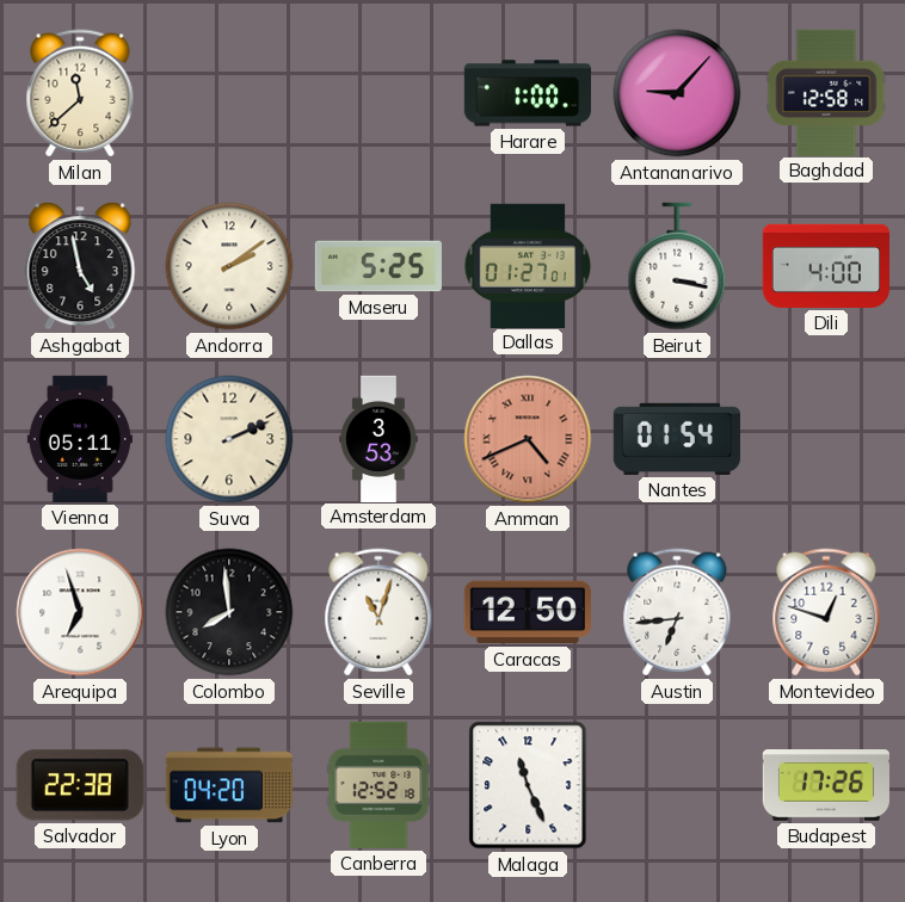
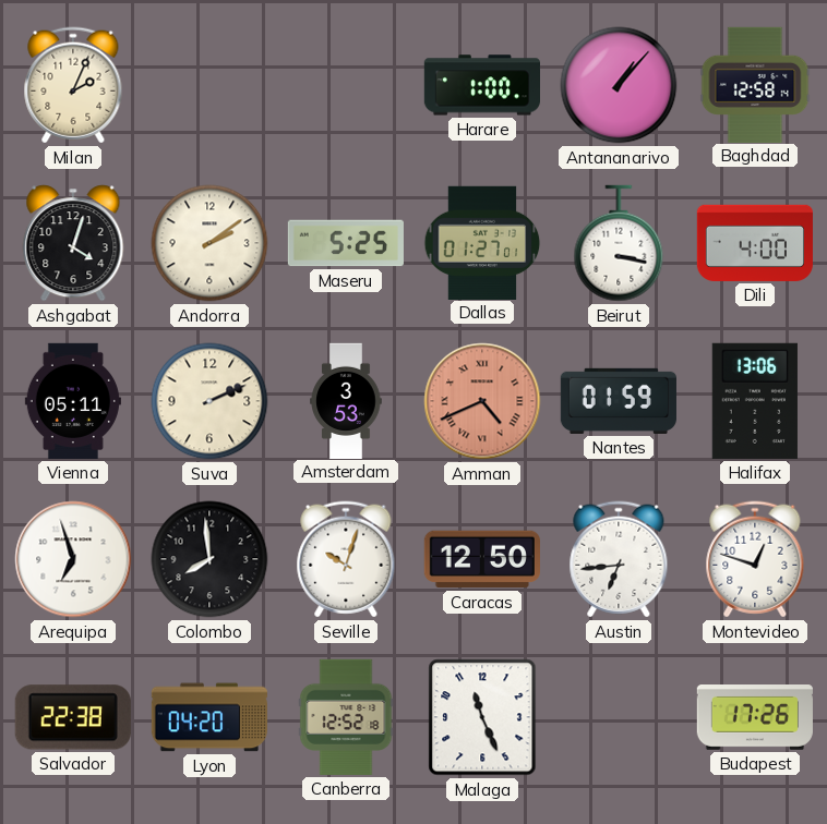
Milan: 11:38 -> 2:04 (73, 85)
Antananarivo: 9:07 -> 1:07 (619, 85)
Ashgabat: 4:58 -> 4:03 (73, 243)
Nantes: 01:54 -> 01:59 (618, 401)
Halifax: none -> 13:06 (755, 401)
Seville: 11:03 -> 10:03 (346, 559)
